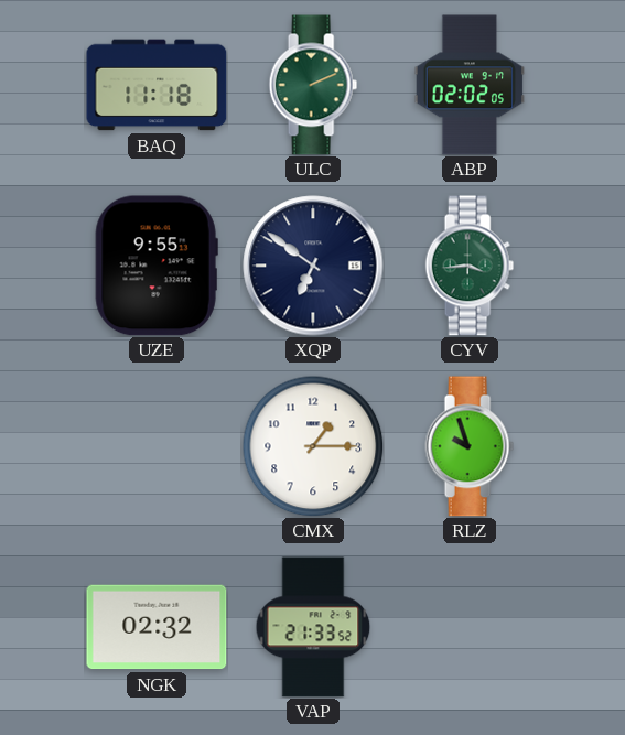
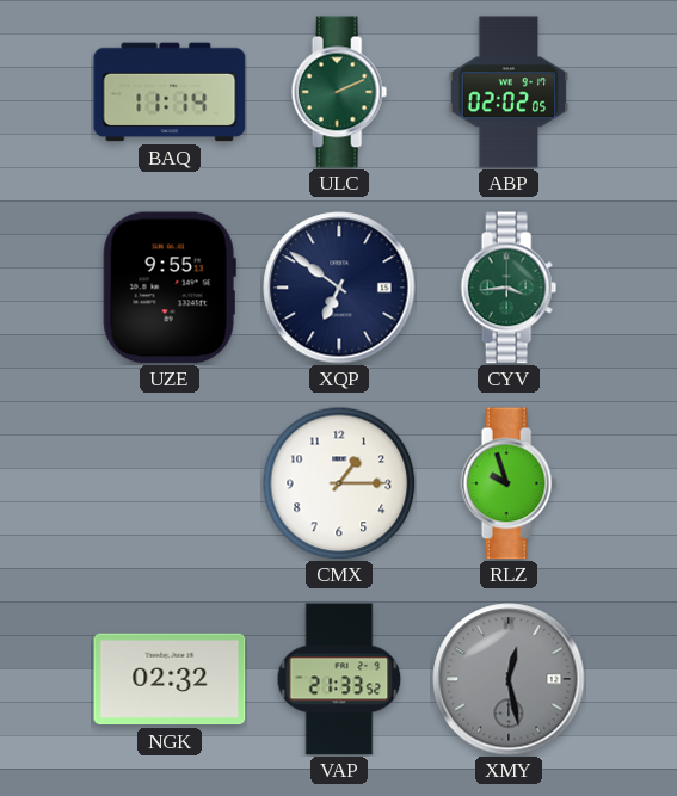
BAQ: 11:18 -> 11:14 (170, 92)
XMY: none -> 12:28 (509, 679)
